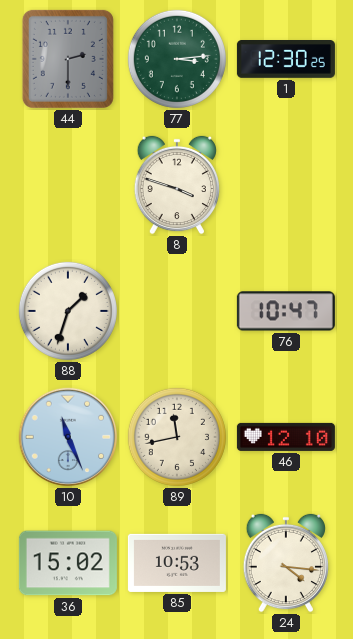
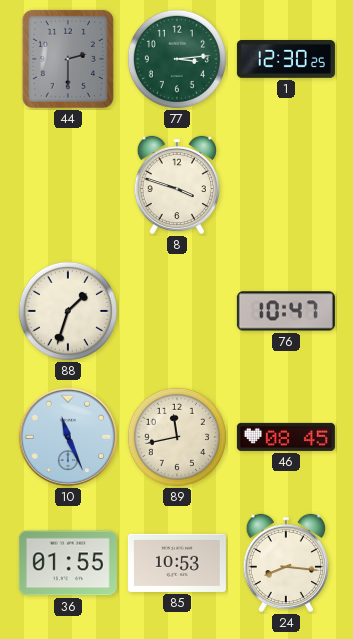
46: 12:10 -> 08:45 (286, 437)
36: 15:02 -> 01:55 (68, 563)
24: 4:16 -> 8:16 (286, 563)
